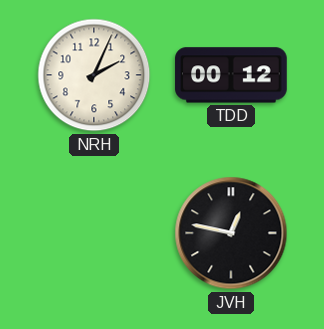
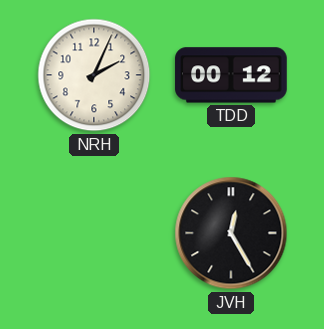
JVH: 12:47 -> 12:25 (231, 233)
